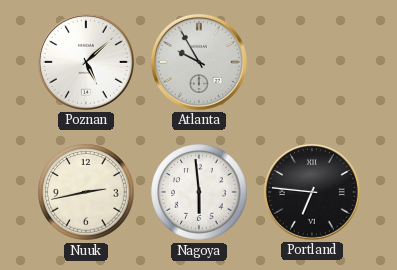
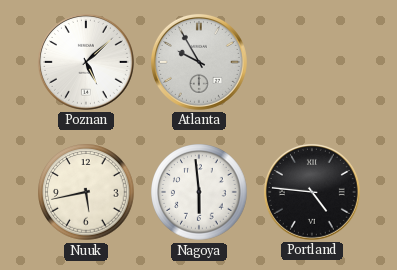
Nuuk: 2:43 -> 5:43 (86, 192)
Portland: 6:46 -> 4:46 (312, 192)
